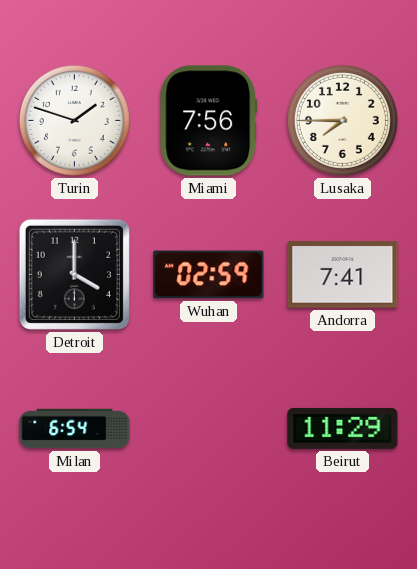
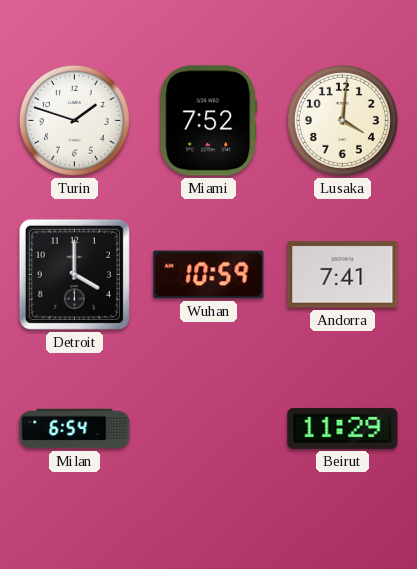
Miami: 7:56 -> 7:52 (209, 121)
Lusaka: 7:45 -> 4:01 (342, 120)
Wuhan: 02:59 -> 10:59 (209, 275)
